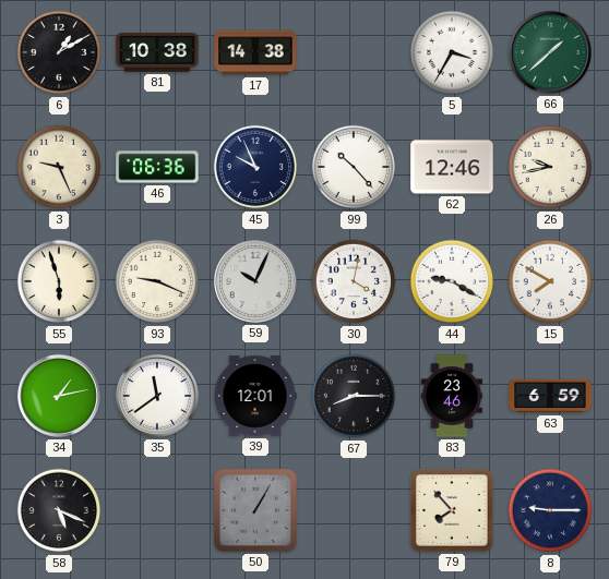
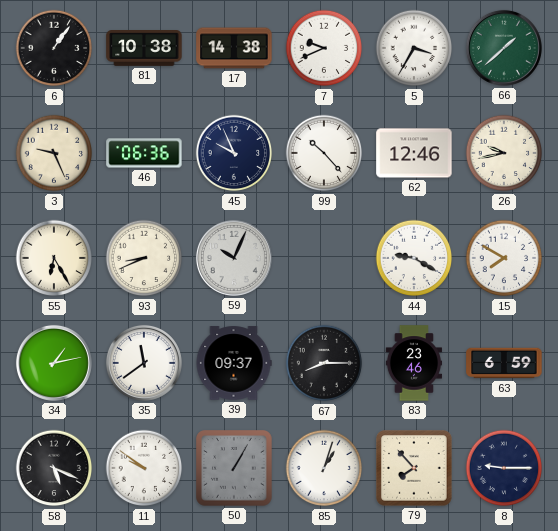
6: 1:10 -> 1:06 (54, 48)
7: none -> 9:41 (324, 48)
55: 5:57 -> 6:25 (54, 258)
93: 9:19 -> 8:41 (144, 258)
30: 4:02 -> none (354, 281)
39: 12:01 -> 09:37 (234, 363)
11: none -> 9:51 (144, 468)
85: none -> 1:03 (324, 468)
